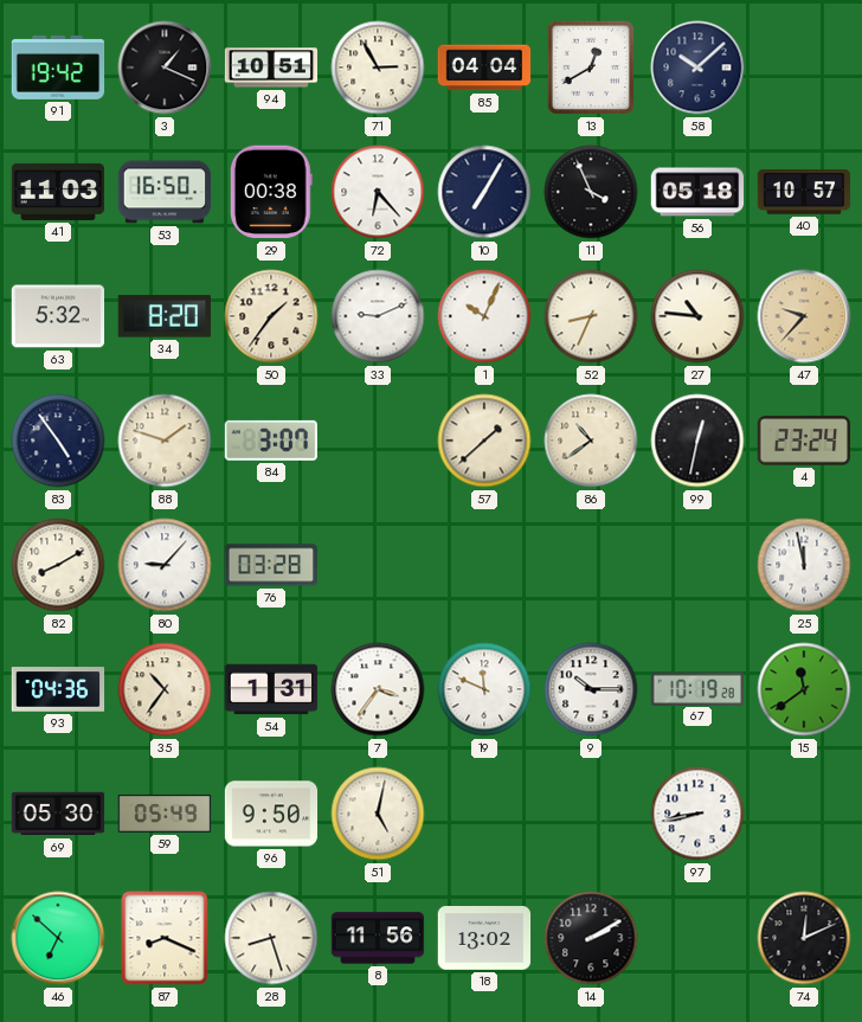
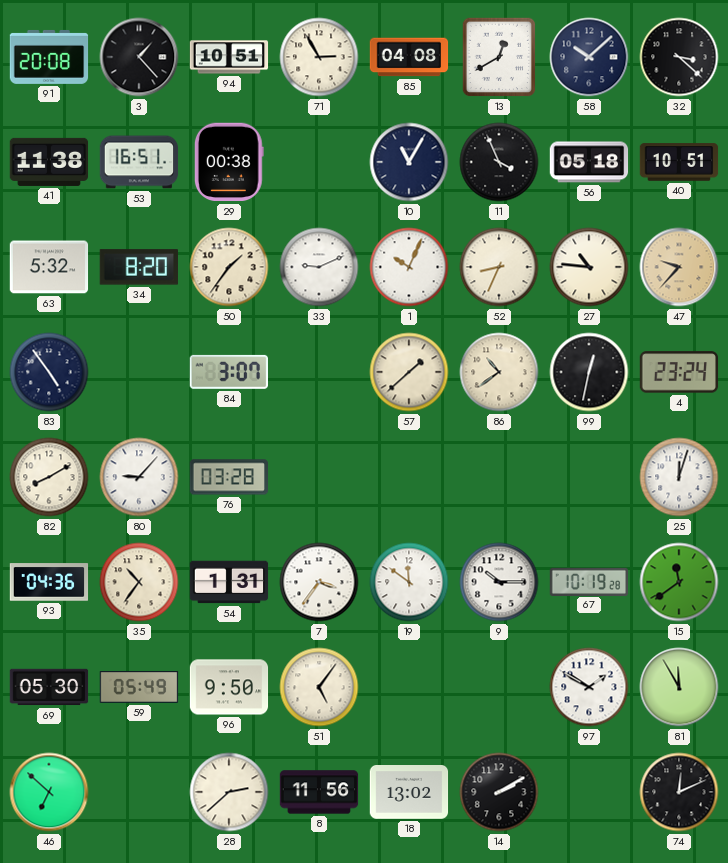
91: 19:42 -> 20:08 (49, 57)
3: 1:19 -> 1:23 (139, 57)
85: 04:04 -> 04:08 (409, 57)
32: none -> 3:22 (679, 57)
41: 11:03 -> 11:38 (49, 162)
53: 16:50 -> 16:51 (139, 162)
72: 6:23 -> none (378, 192)
10: 7:05 -> 11:05 (409, 162)
40: 10:57 -> 10:51 (679, 162)
88: 1:48 -> none (165, 441)
25: 11:58 -> 12:03 (679, 477)
19: 11:49 -> 11:51 (409, 582)
51: 5:02 -> 5:06 (319, 687)
97: 8:43 -> 1:50 (589, 687)
81: none -> 11:55 (679, 687)
87: 8:19 -> none (165, 938)
28: 8:27 -> 2:38 (229, 792)
